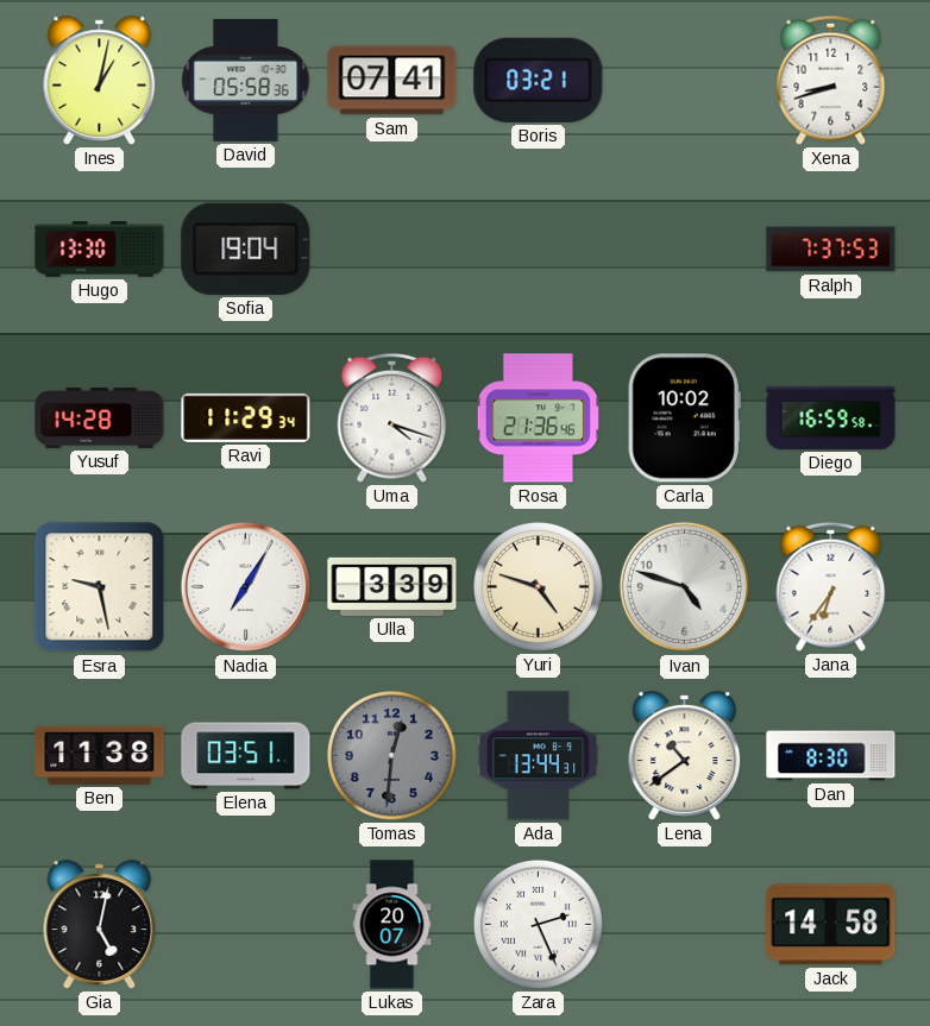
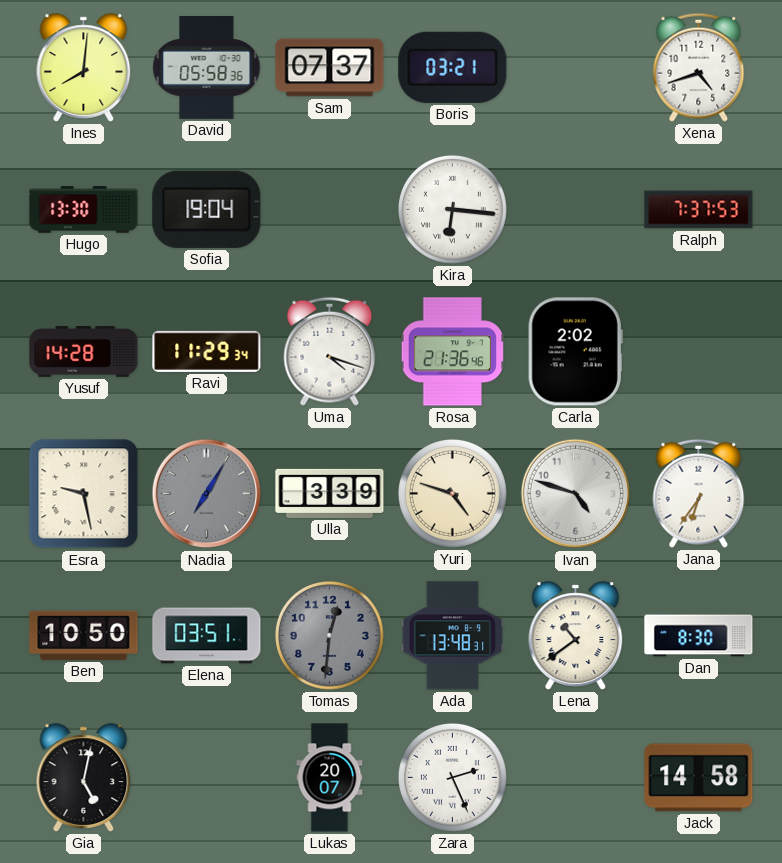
Ines: 1:02 -> 8:01 (84, 68)
Sam: 07:41 -> 07:37 (330, 68)
Xena: 8:42 -> 4:42 (699, 67)
Kira: none -> 6:16 (452, 209)
Carla: 10:02 -> 2:02 (575, 352)
Diego: 16:59 -> none (831, 417)
Nadia dial: white -> grey (207, 494)
Ben: 11:38 -> 10:50 (84, 635)
Ada: 13:44 -> 13:48 (453, 636)
